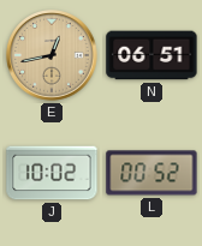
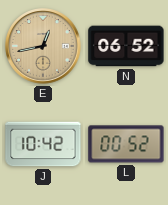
N: 06:51 -> 06:52 (126, 46)
J: 10:02 -> 10:42 (43, 144)
